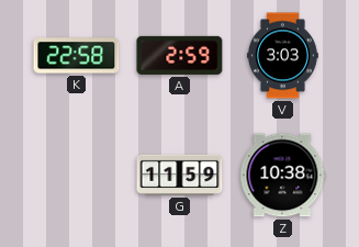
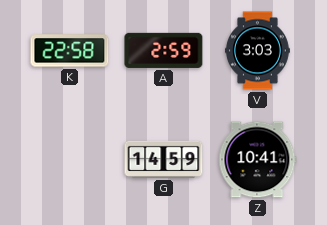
G: 11:59 -> 14:59 (164, 159)
Z: 10:38 -> 10:41 (258, 160)
